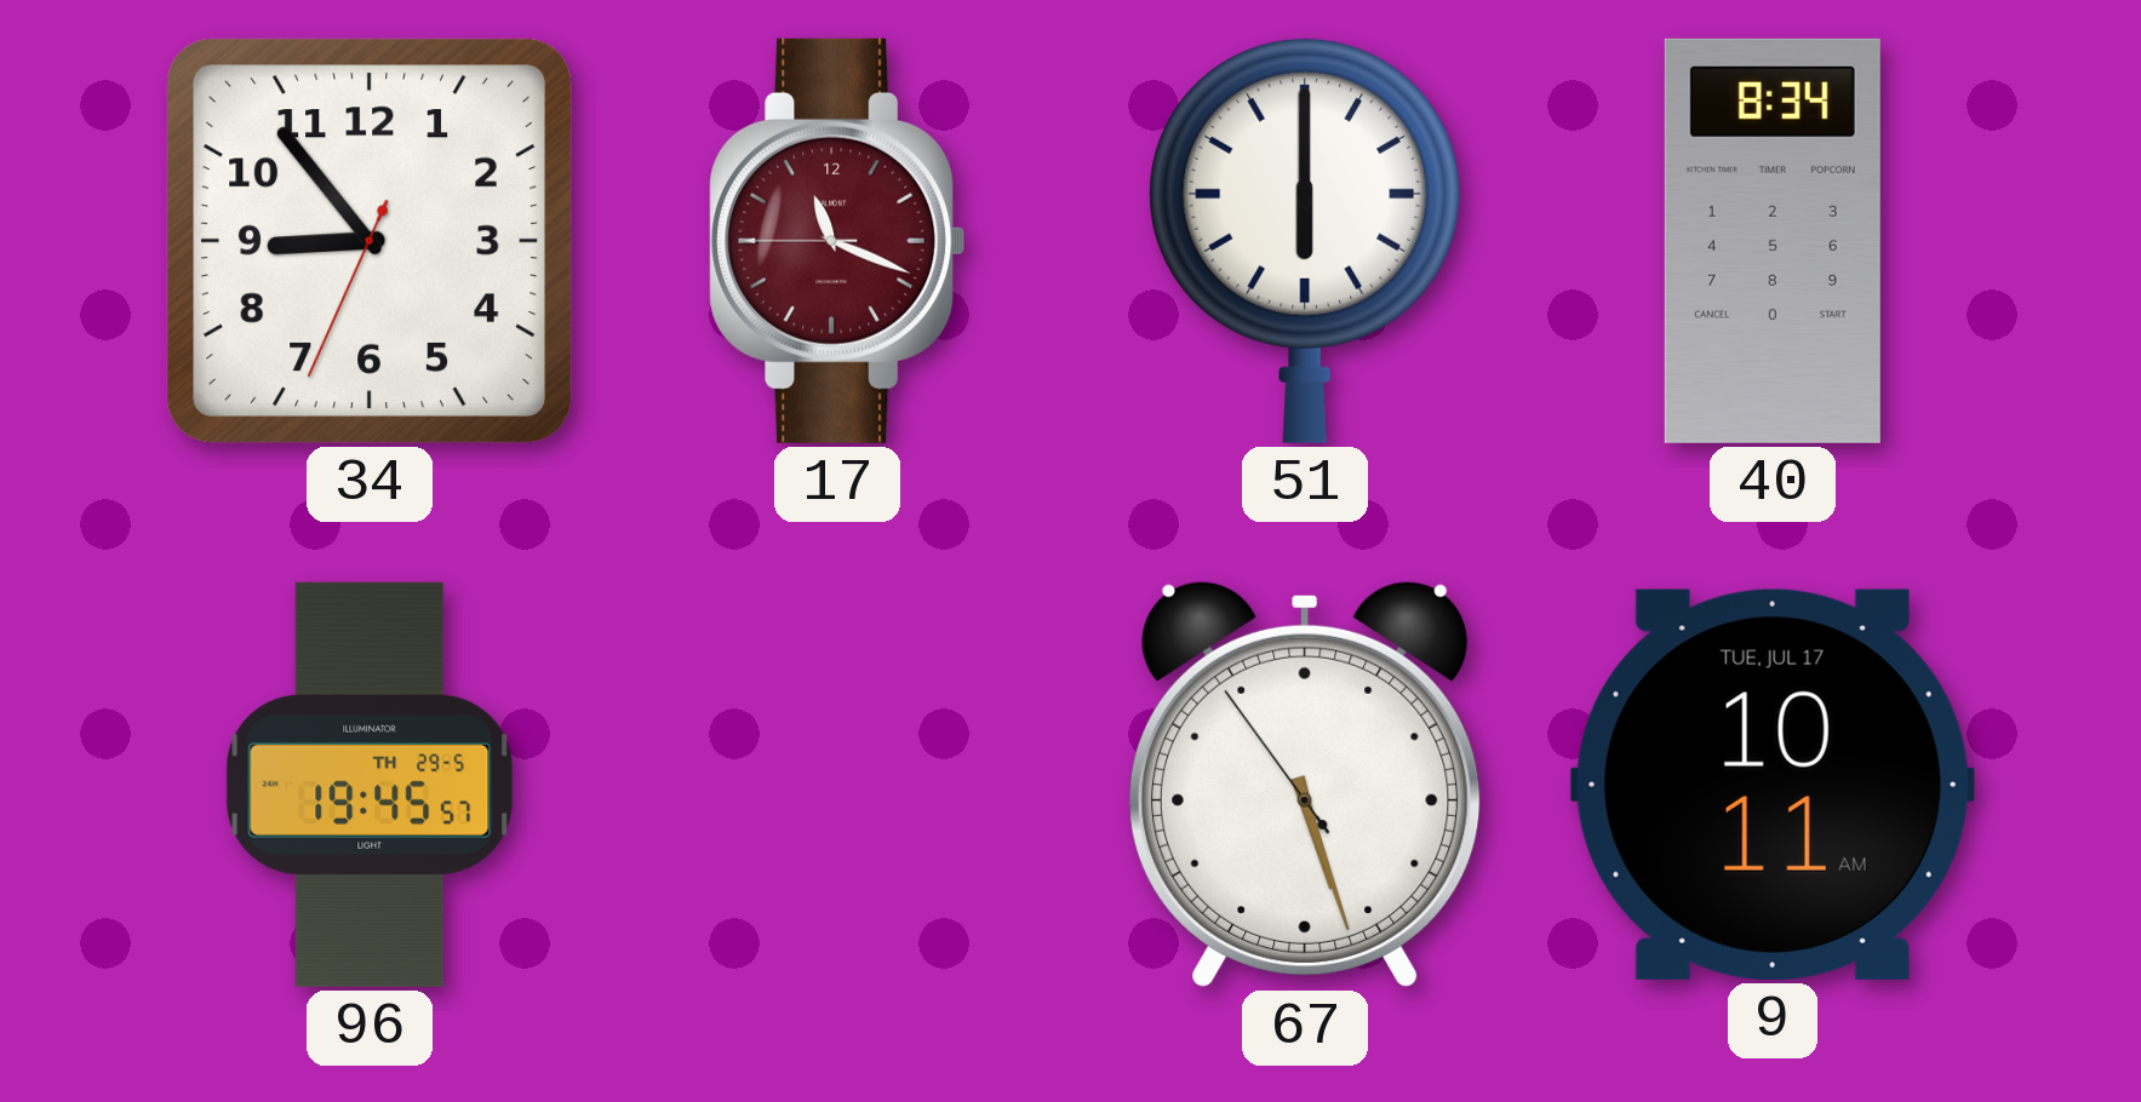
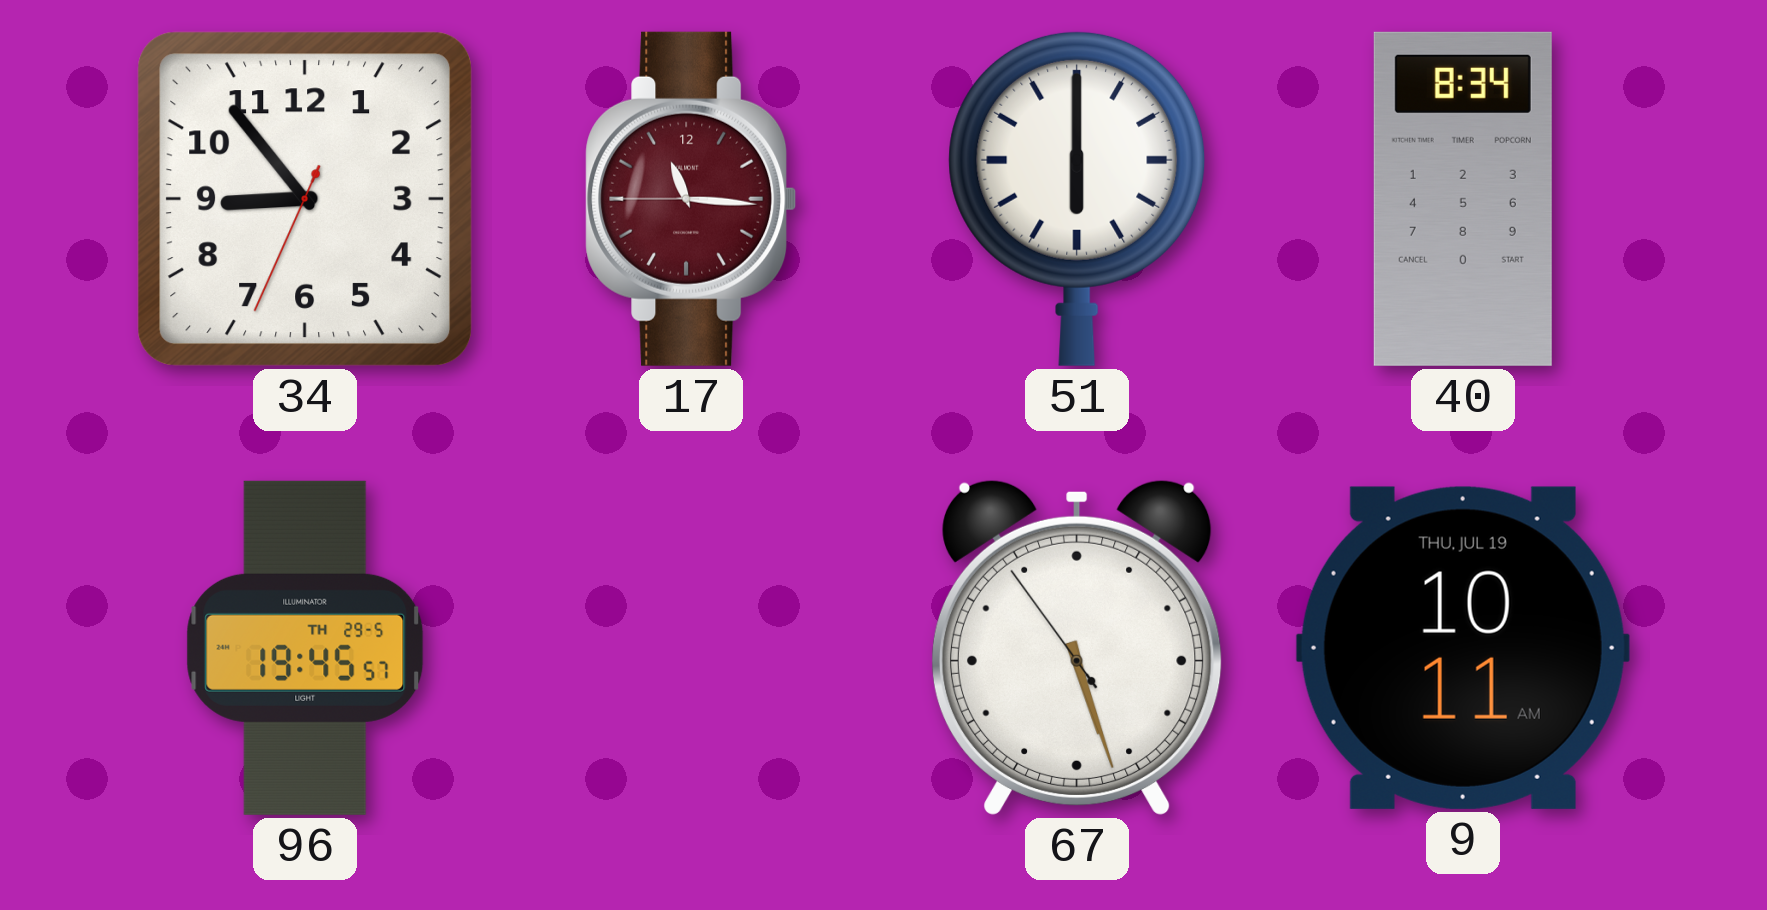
17: 11:18 -> 11:15 (691, 199)
9 date: TUE, JUL 17 -> THU, JUL 19 (1463, 648)
